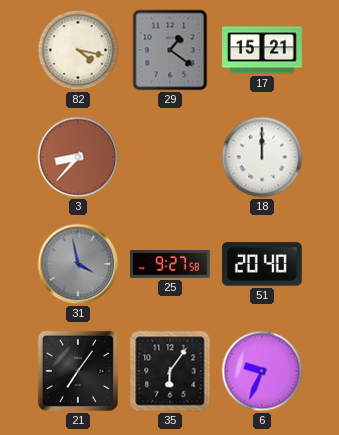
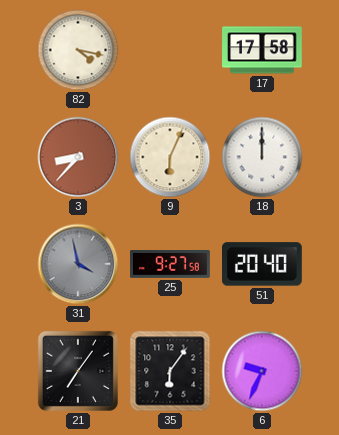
29: 1:21 -> none (170, 50)
17: 15:21 -> 17:58 (262, 50)
9: none -> 6:04 (170, 157)
